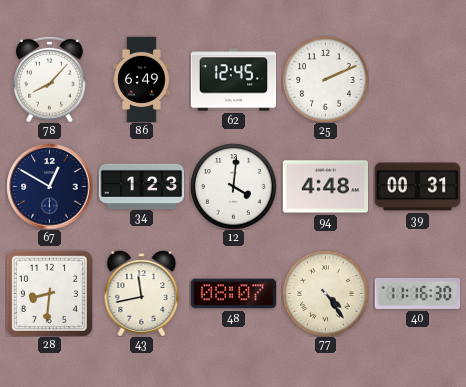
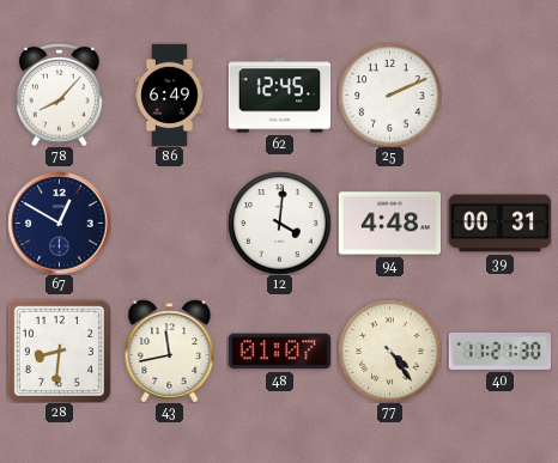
34: 1:23 -> none (141, 186)
48: 08:07 -> 01:07 (279, 352)
40: 11:16 -> 11:21 (499, 351)
